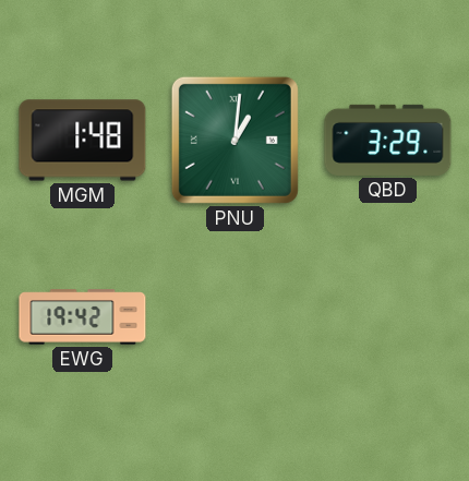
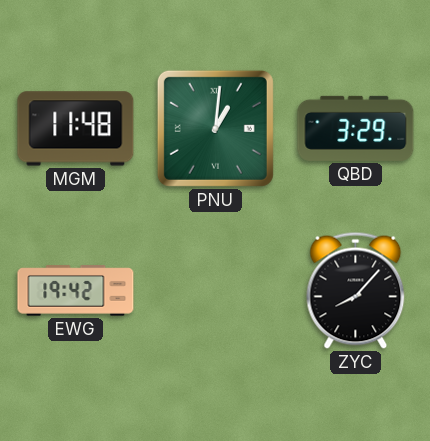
MGM: 1:48 -> 11:48 (76, 129)
ZYC: none -> 8:07 (356, 290)
